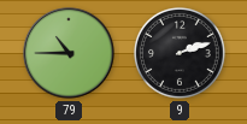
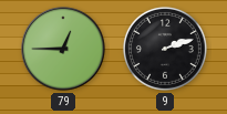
79: 10:45 -> 12:45 (63, 49)
